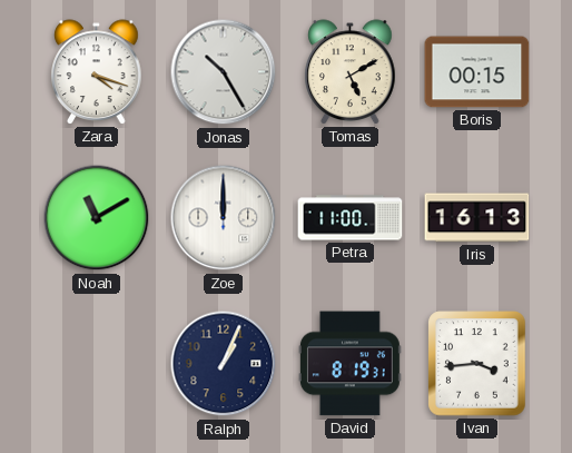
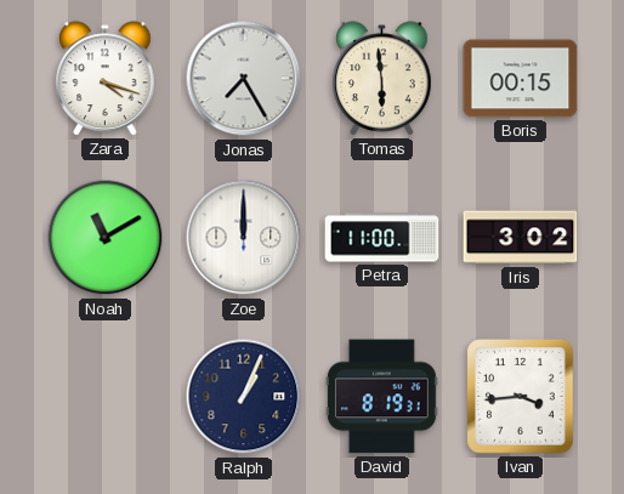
Jonas: 10:25 -> 7:25 (244, 79)
Tomas: 5:10 -> 5:59 (382, 79)
Iris: 16:13 -> 3:02 (521, 238)
